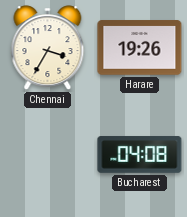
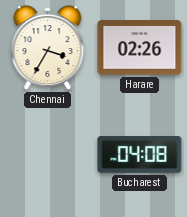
Harare: 19:26 -> 02:26 (140, 48)
